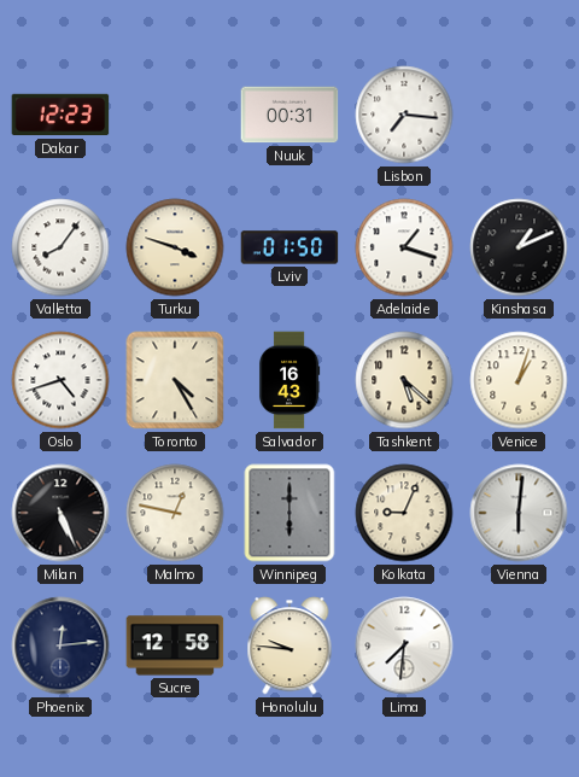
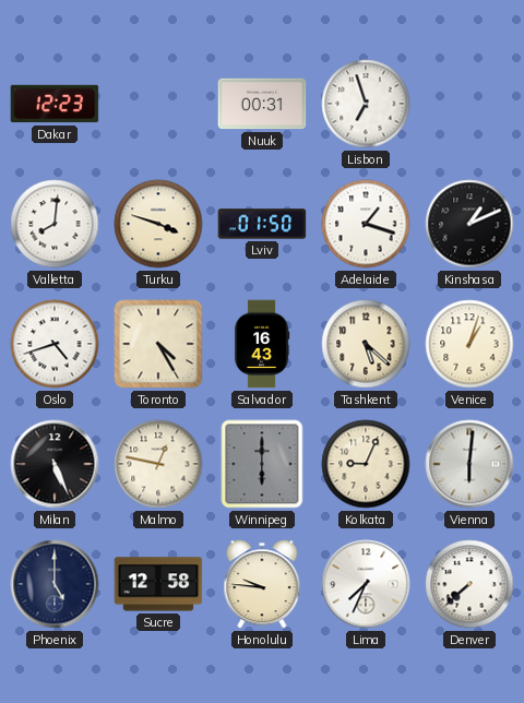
Lisbon: 7:16 -> 6:57 (366, 104)
Valletta: 8:06 -> 8:01 (55, 224)
Phoenix: 12:14 -> 5:00 (55, 584)
Lima: 7:31 -> 7:34 (366, 584)
Denver: none -> 7:38 (469, 584)
